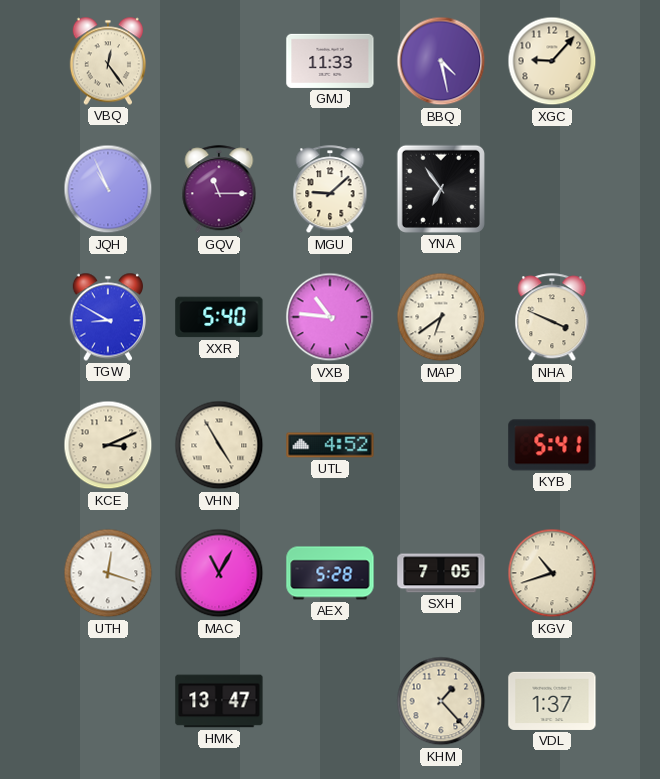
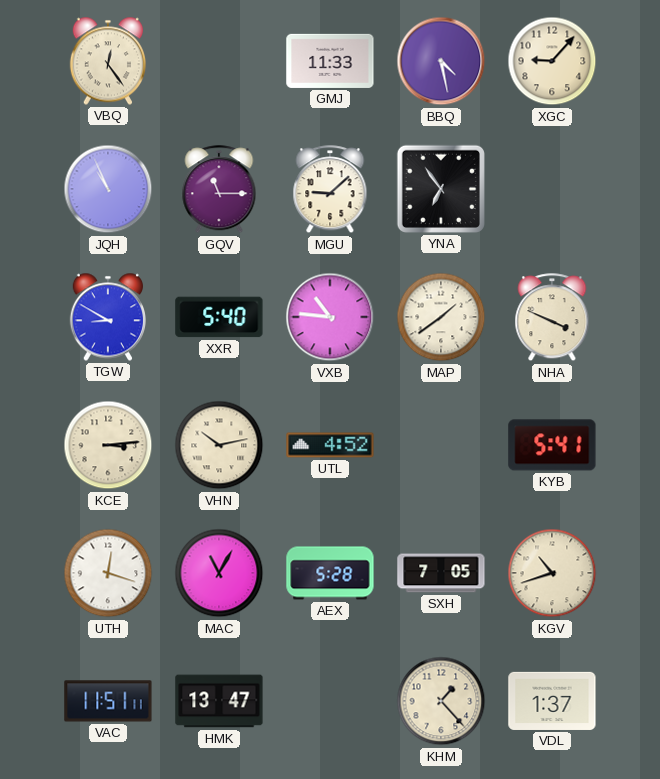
MAP: 6:39 -> 1:39 (441, 317)
KCE: 3:11 -> 3:14 (108, 445)
VHN: 4:55 -> 10:13 (219, 445)
VAC: none -> 11:51 (108, 701)
